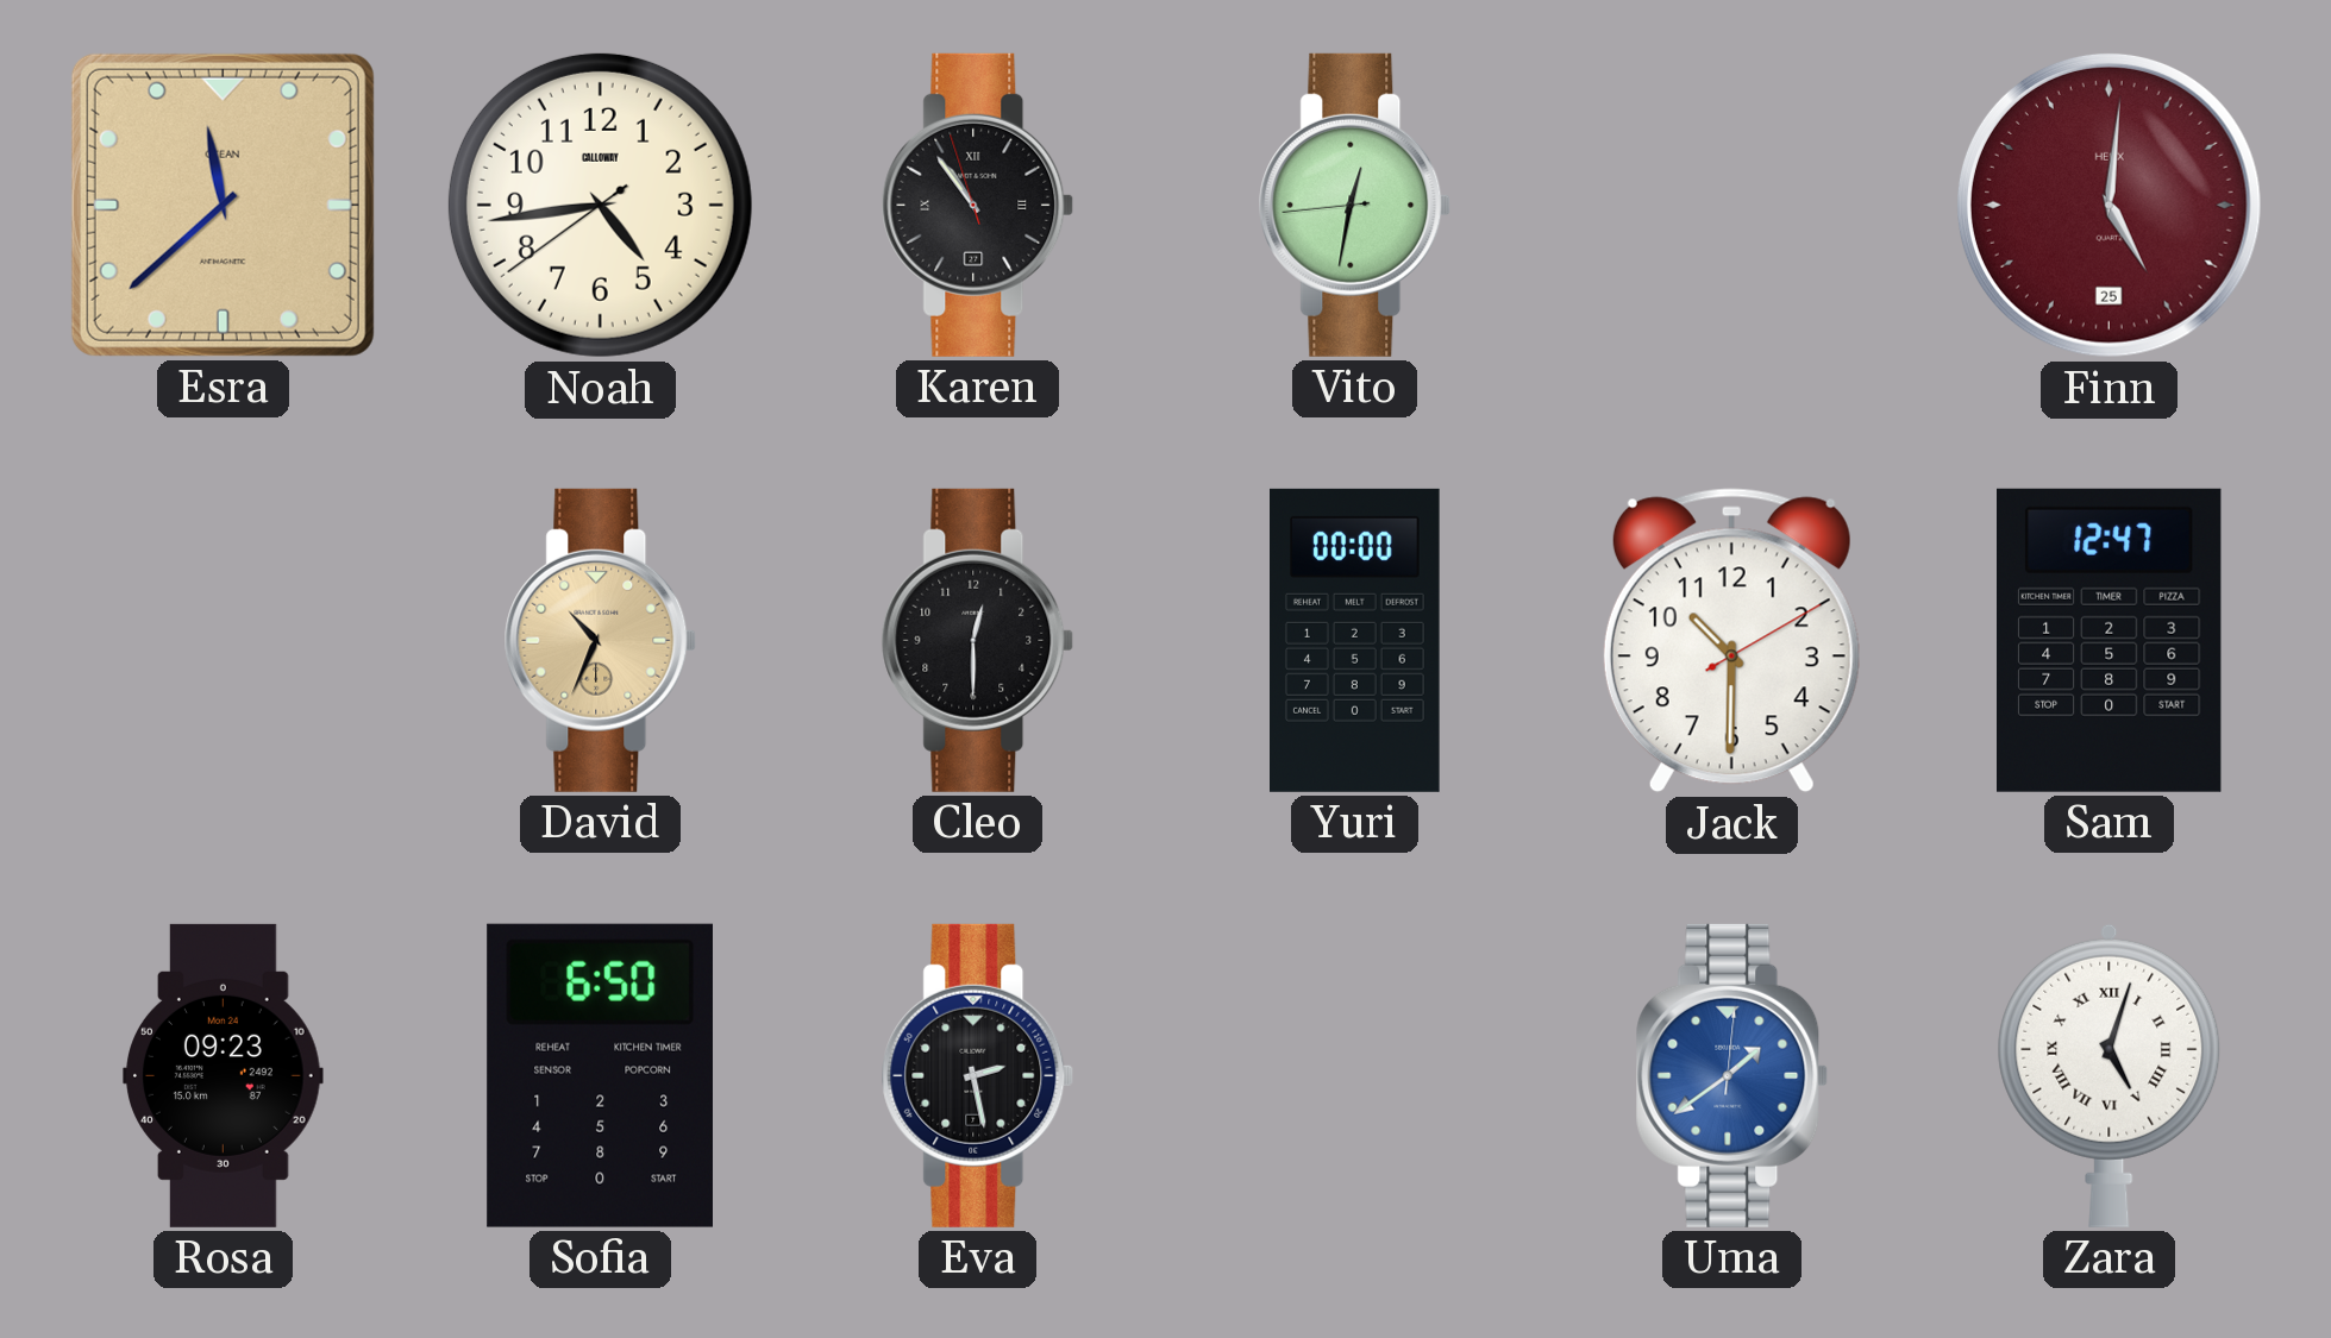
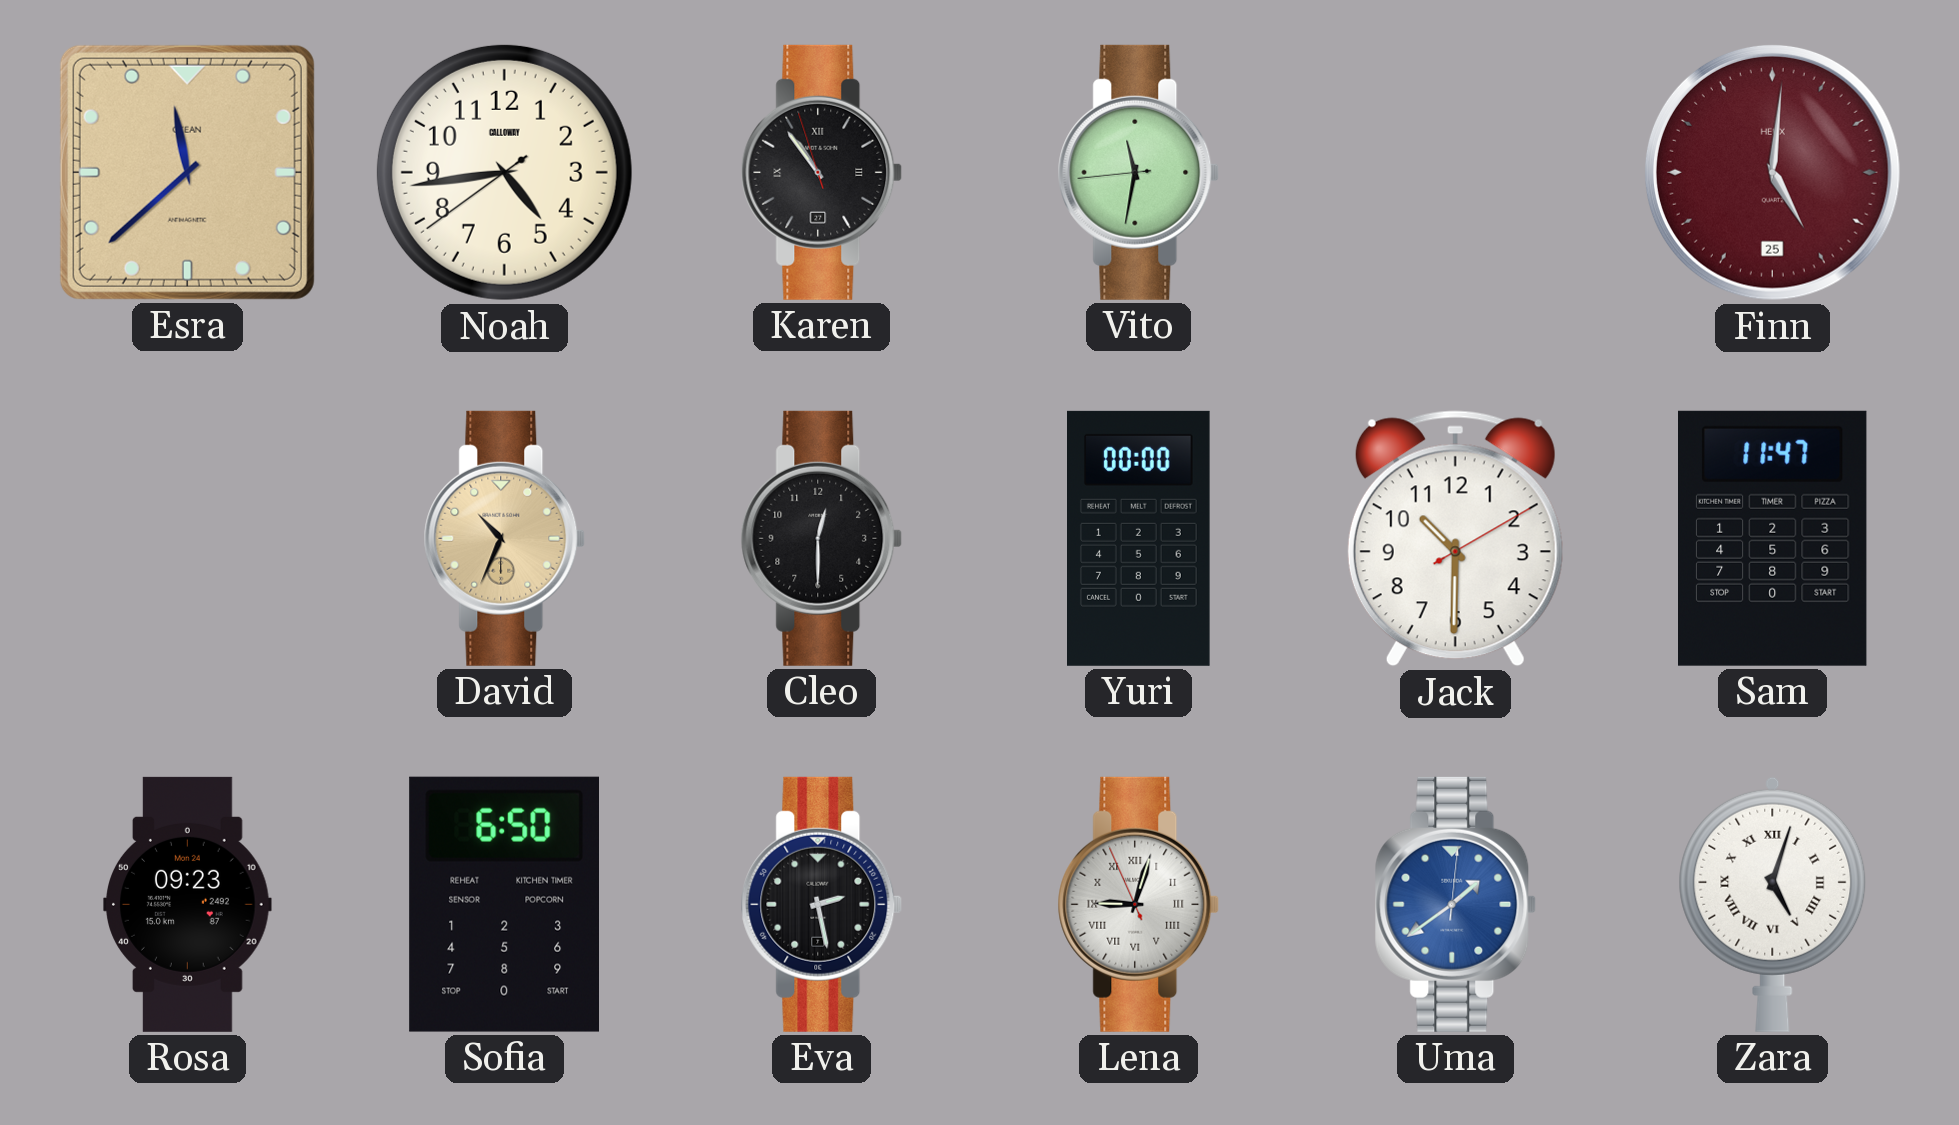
Vito: 12:31 -> 11:31 (1139, 172)
Sam: 12:47 -> 11:47 (1772, 538)
Lena: none -> 9:02 (1139, 904)
